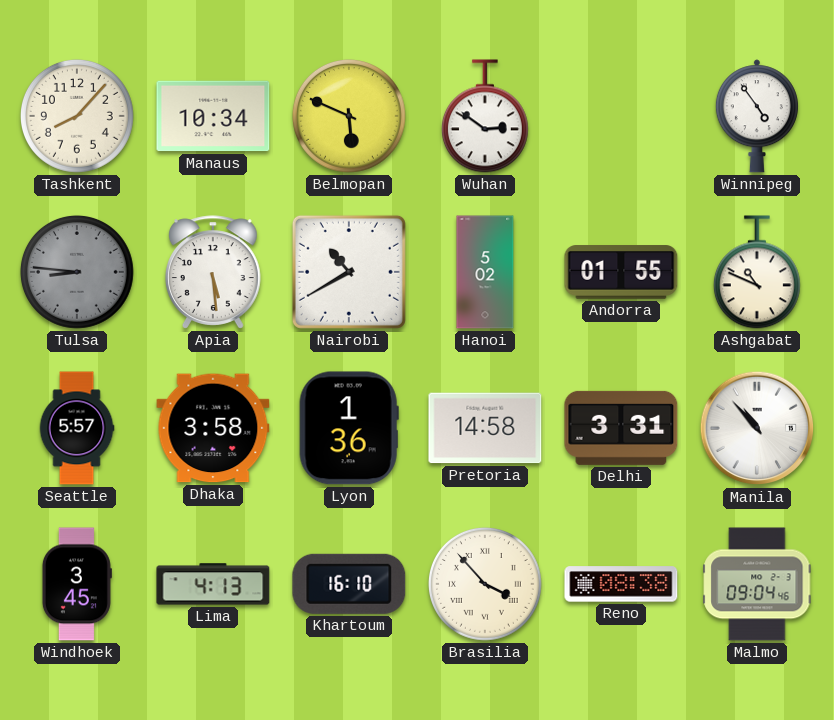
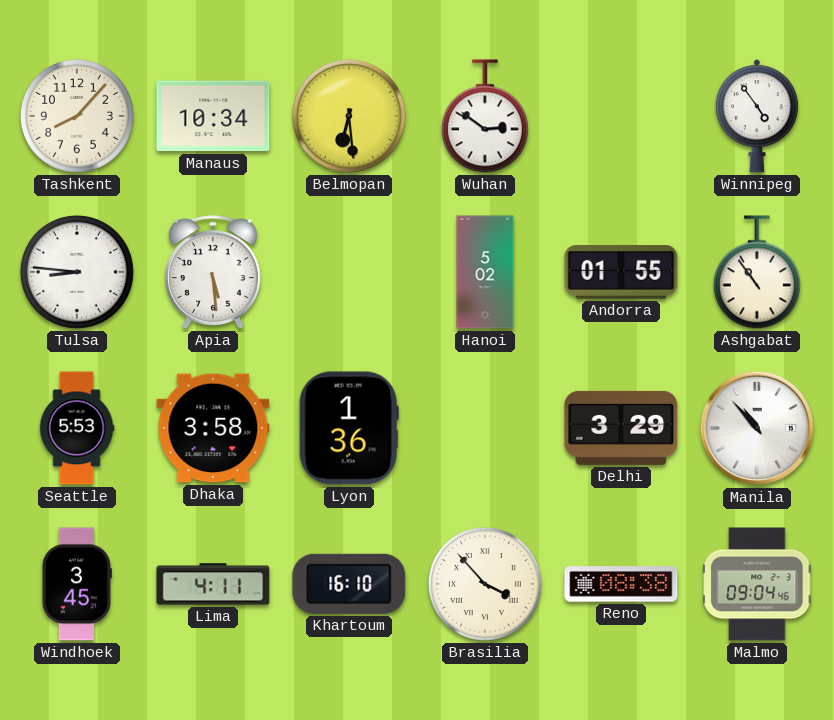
Belmopan: 5:49 -> 6:29 (349, 116)
Tulsa dial: grey -> white (77, 272)
Nairobi: 10:40 -> none (349, 272)
Ashgabat: 10:49 -> 10:54 (757, 272)
Seattle: 5:57 -> 5:53 (77, 428)
Pretoria: 14:58 -> none (485, 428)
Delhi: 3:31 -> 3:29 (621, 428)
Lima: 4:13 -> 4:11 (213, 584)
